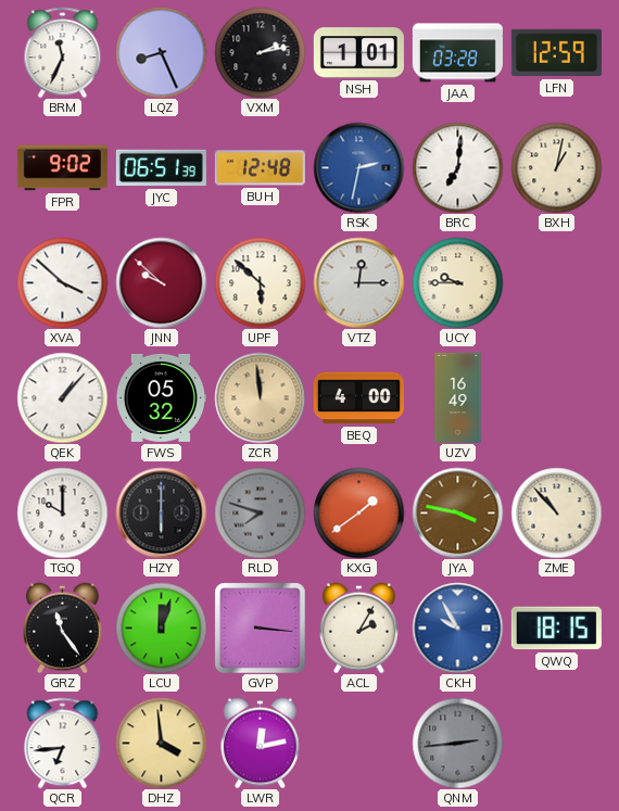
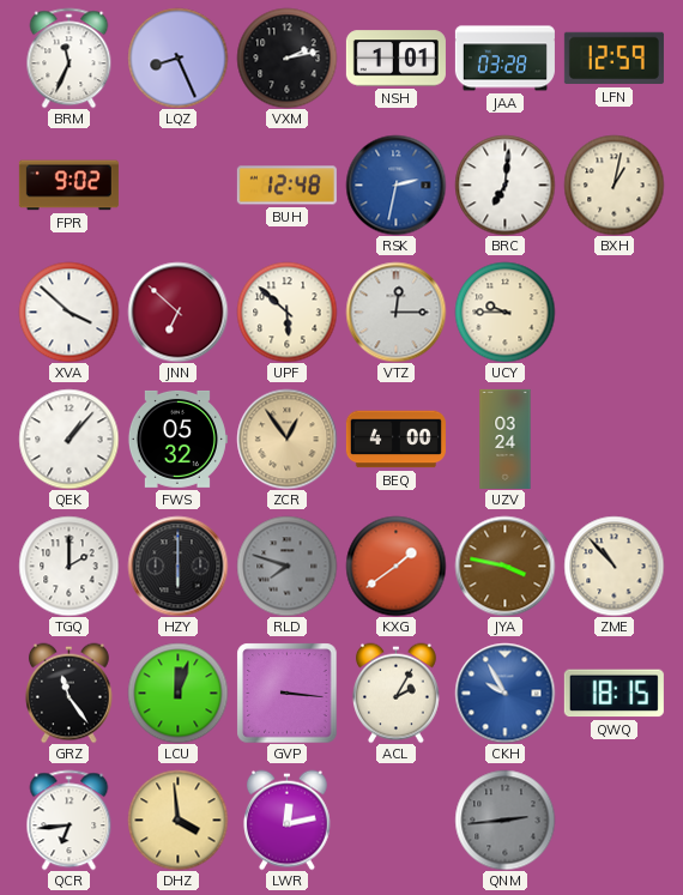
JYC: 06:51 -> none (161, 168)
JNN: 9:52 -> 6:52 (177, 312)
ZCR: 11:59 -> 12:54 (286, 439)
UZV: 16:49 -> 03:24 (506, 439)
TGQ: 10:00 -> 2:00 (68, 566)
